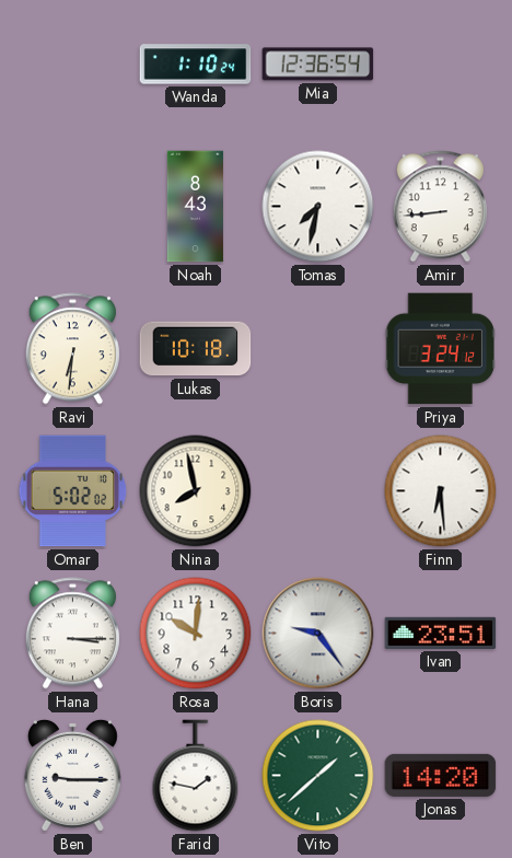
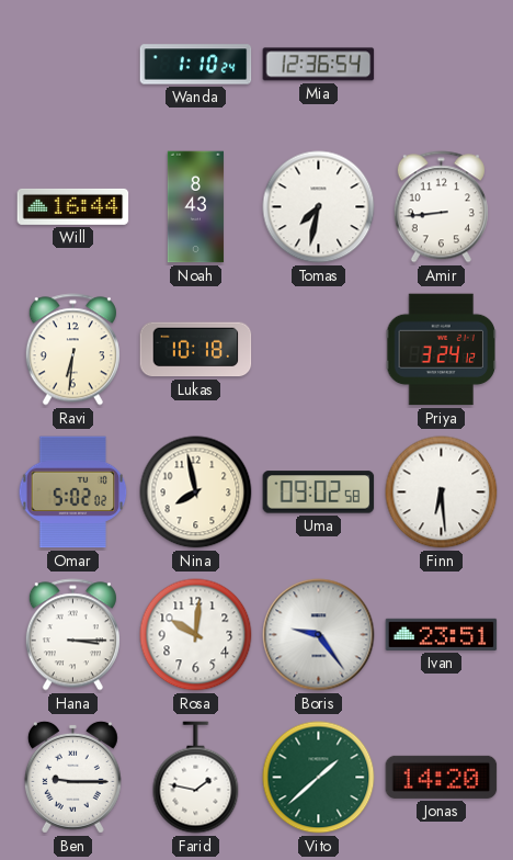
Will: none -> 16:44 (73, 206)
Uma: none -> 09:02 (319, 493)
